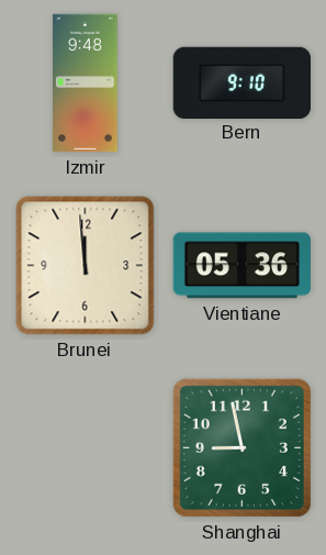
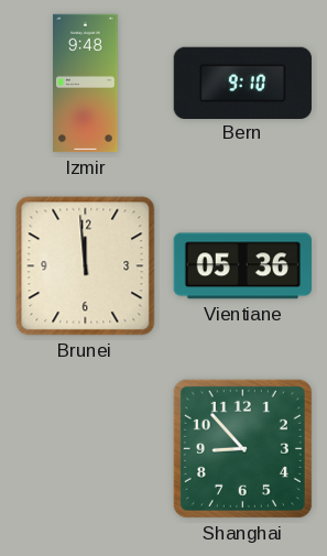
Shanghai: 8:58 -> 8:53 (242, 448)
